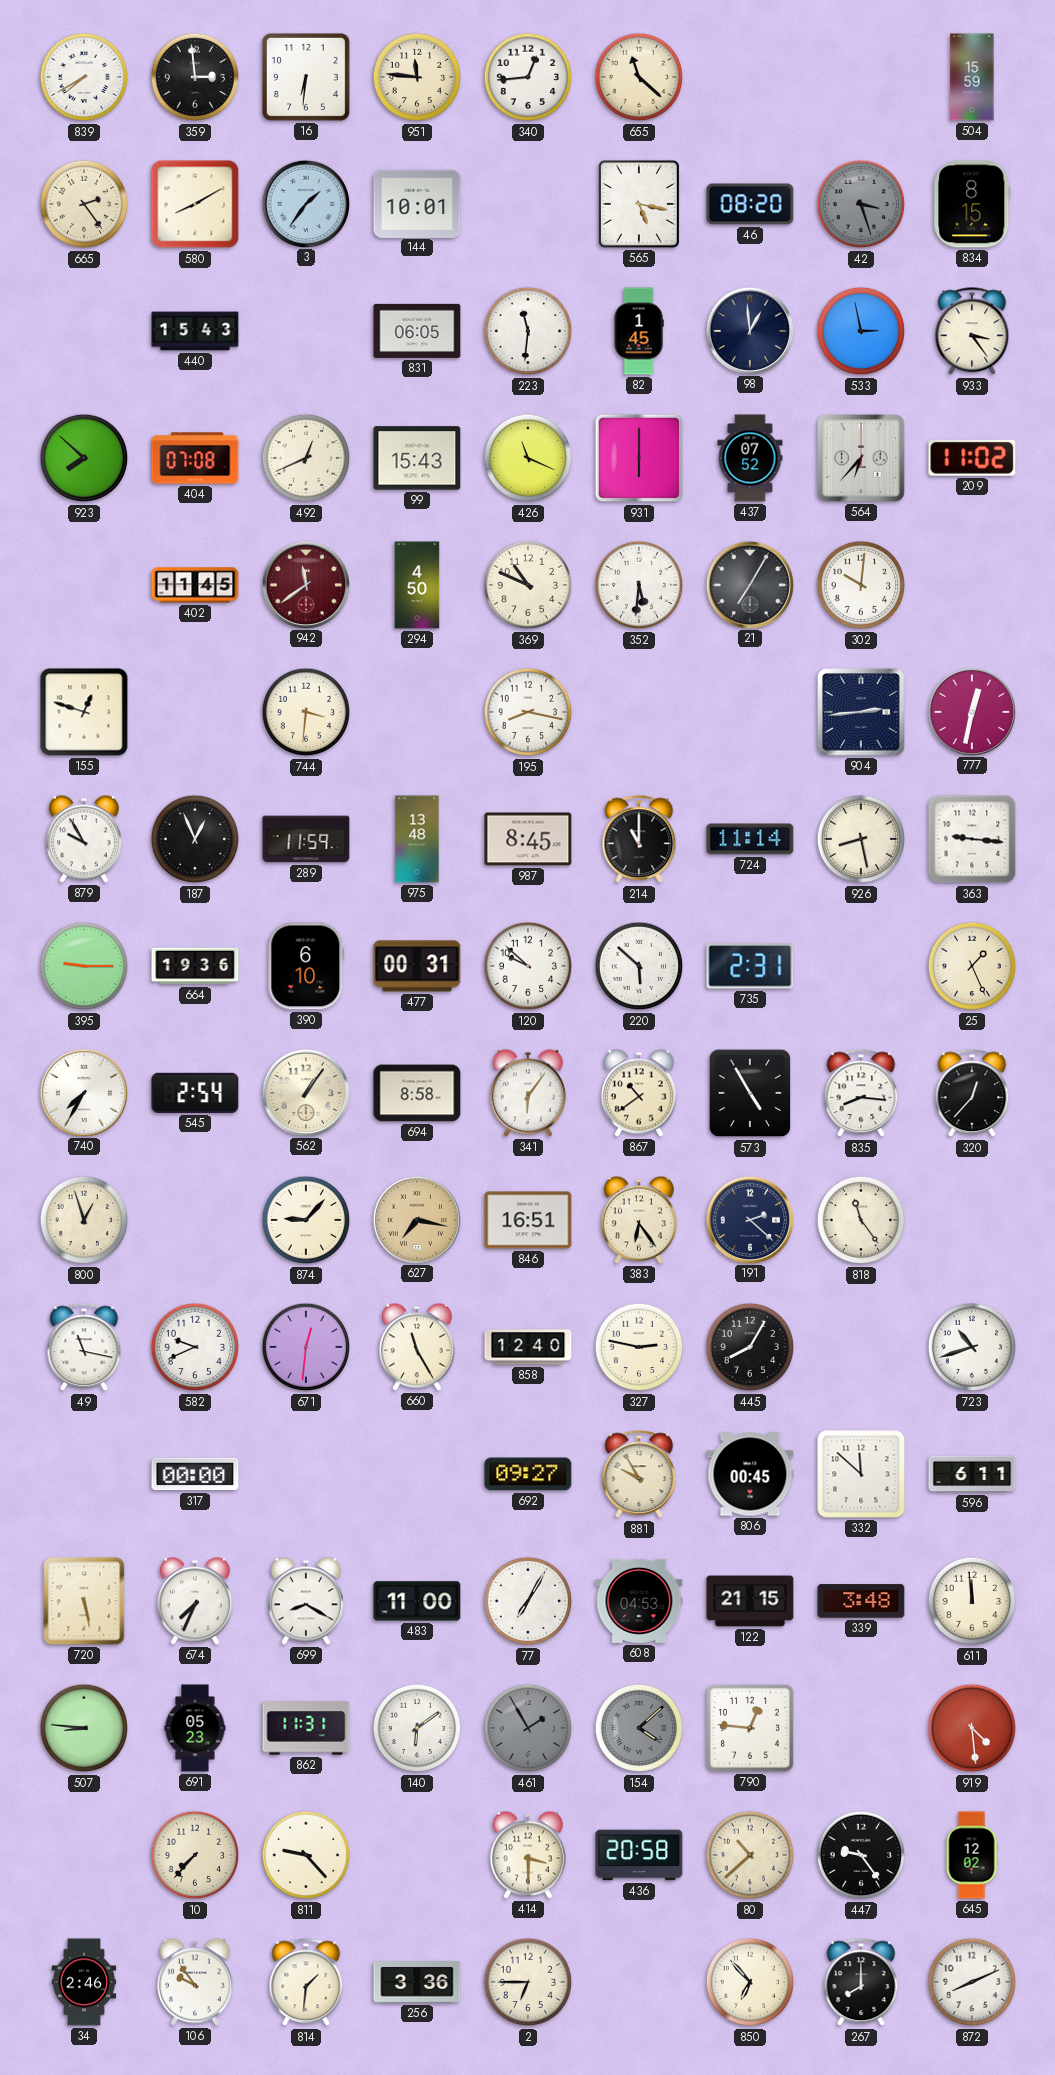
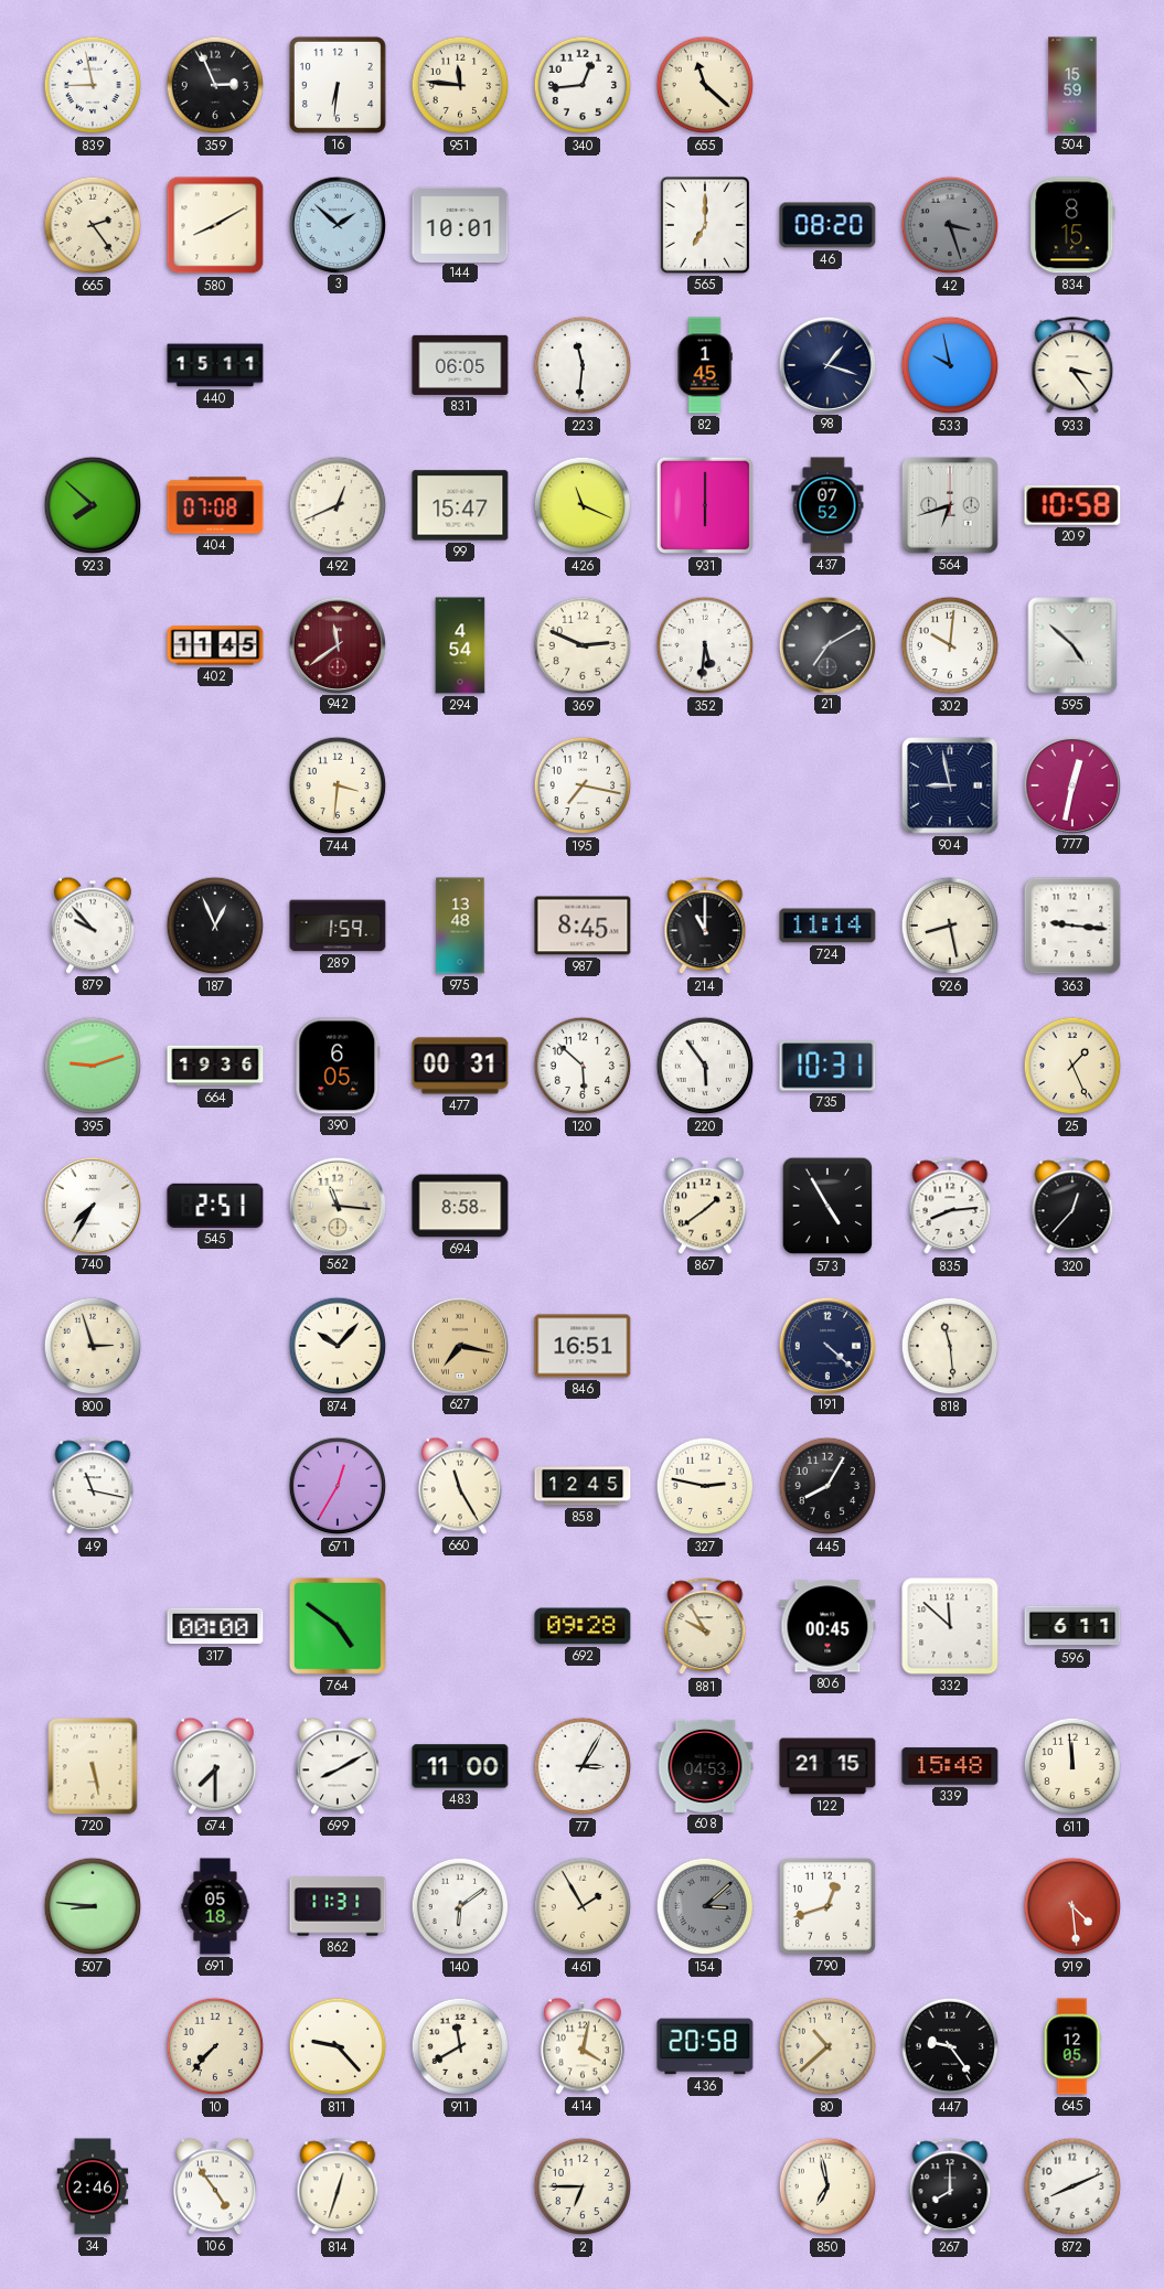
839: 7:40 -> 8:58 (93, 85)
359: 2:59 -> 2:56 (215, 85)
3: 1:36 -> 1:52 (337, 224)
565: 5:17 -> 7:00 (705, 225)
440: 15:43 -> 15:11 (215, 365)
98: 12:59 -> 1:18 (826, 364)
533: 2:58 -> 9:58 (950, 365)
99: 15:43 -> 15:47 (460, 505)
564: 6:37 -> 6:42 (950, 505)
209: 11:02 -> 10:58 (1072, 505)
294: 4:50 -> 4:54 (460, 645)
369: 10:49 -> 2:49 (583, 645)
21: 7:05 -> 7:10 (826, 644)
595: none -> 4:52 (1072, 645)
155: 12:48 -> none (84, 712)
195: 8:17 -> 7:17 (583, 785)
904: 2:44 -> 8:58 (950, 785)
879: 9:55 -> 9:53 (93, 926)
289: 11:59 -> 1:59 (338, 926)
395: 9:15 -> 9:12 (93, 1066)
390: 6:10 -> 6:05 (338, 1066)
120: 9:52 -> 5:52 (583, 1066)
220: 5:52 -> 5:54 (705, 1066)
735: 2:31 -> 10:31 (827, 1066)
545: 2:54 -> 2:51 (215, 1206)
562: 1:06 -> 11:16 (337, 1205)
341: 6:06 -> none (528, 1093)
867: 10:39 -> 1:39 (705, 1206)
835: 8:16 -> 8:14 (950, 1207)
800: 12:57 -> 2:57 (93, 1346)
874: 9:07 -> 10:07 (338, 1346)
383: 6:24 -> none (639, 1220)
191: 2:22 -> 4:22 (826, 1345)
818: 11:24 -> 11:29 (950, 1346)
582: 9:41 -> none (195, 1347)
671: 12:31 -> 12:35 (338, 1486)
858: 12:40 -> 12:45 (583, 1486)
723: 10:42 -> none (972, 1347)
764: none -> 4:51 (338, 1626)
692: 09:27 -> 09:28 (583, 1626)
674: 7:34 -> 7:30 (215, 1766)
699: 8:20 -> 8:10 (338, 1766)
77: 7:05 -> 3:05 (583, 1766)
339: 3:48 -> 15:48 (950, 1766)
691: 05:23 -> 05:18 (215, 1906)
461 dial: grey -> cream (583, 1906)
154: 4:08 -> 3:08 (705, 1906)
790: 12:46 -> 12:42 (827, 1906)
911: none -> 11:40 (460, 2046)
414: 3:30 -> 4:02 (583, 2046)
645: 12:02 -> 12:05 (1072, 2046)
106: 9:54 -> 4:54 (215, 2186)
814: 1:31 -> 12:33 (338, 2188)
256: 3:36 -> none (417, 1982)
850: 6:53 -> 6:58 (827, 2186)
